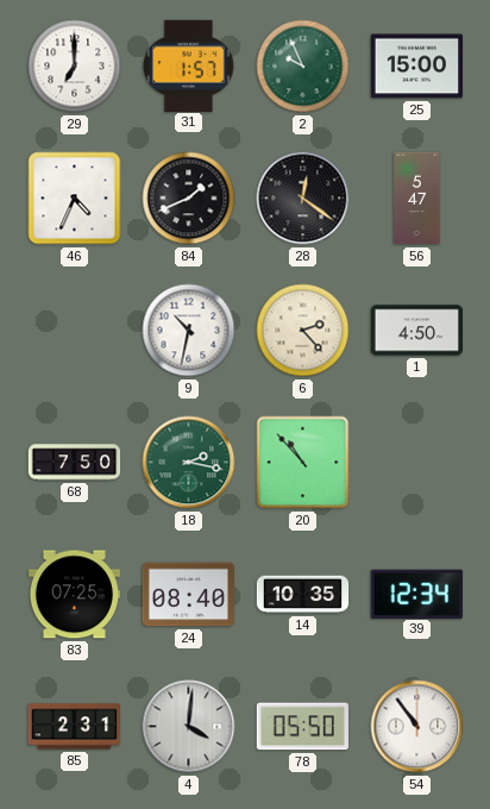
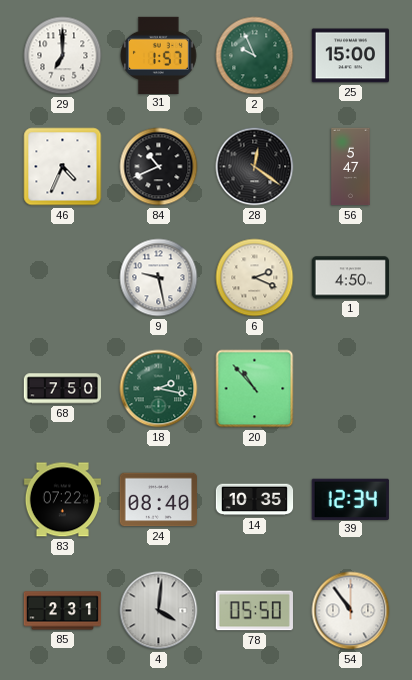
84: 1:41 -> 10:41 (159, 167)
9: 10:32 -> 9:28 (159, 278)
6: 2:23 -> 2:19 (255, 278)
83: 07:25 -> 07:22 (62, 500)
